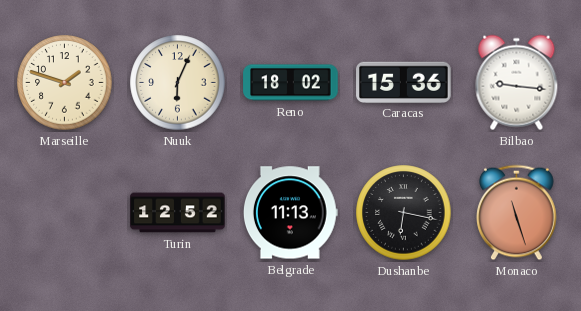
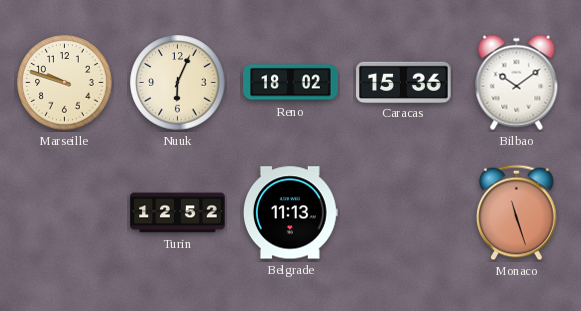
Marseille: 1:48 -> 9:48 (65, 83)
Bilbao: 9:16 -> 10:09 (517, 83)
Dushanbe: 6:17 -> none (404, 213)
